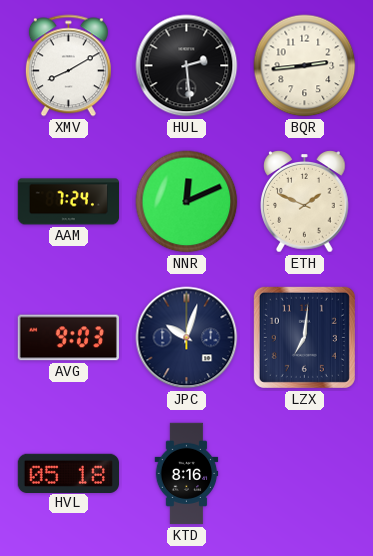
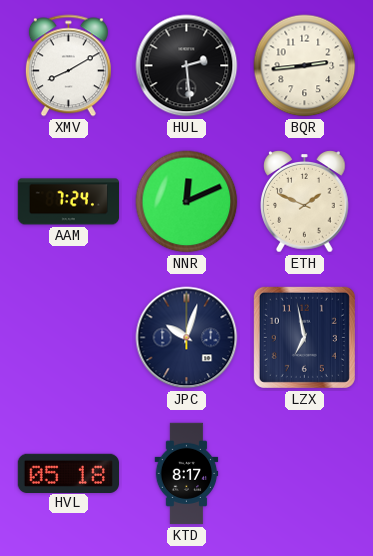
AVG: 9:03 -> none (68, 338)
LZX: 7:01 -> 6:58 (304, 337)
KTD: 8:16 -> 8:17 (187, 474)
